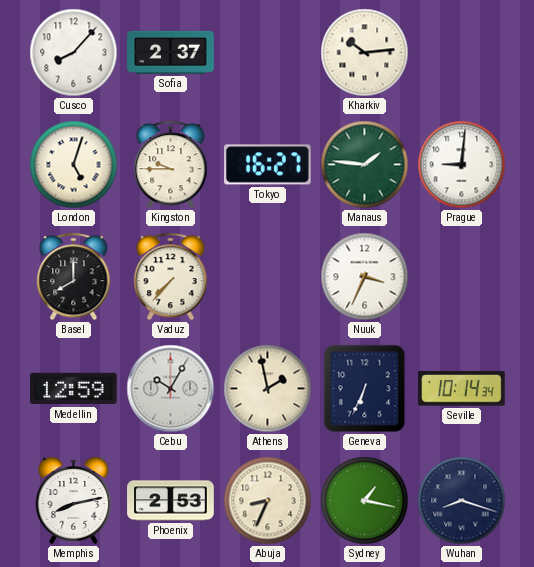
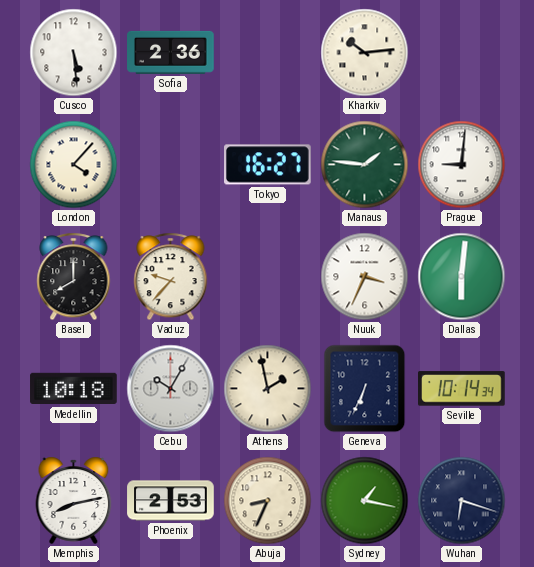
Cusco: 8:07 -> 5:29 (74, 53)
Sofia: 2:37 -> 2:36 (171, 52)
London: 5:03 -> 4:07 (74, 165)
Kingston: 9:45 -> none (171, 165)
Vaduz: 7:37 -> 9:37 (171, 277)
Dallas: none -> 6:01 (462, 277)
Medellin: 12:59 -> 10:18 (74, 389)
Wuhan: 8:18 -> 6:18 (462, 501)
